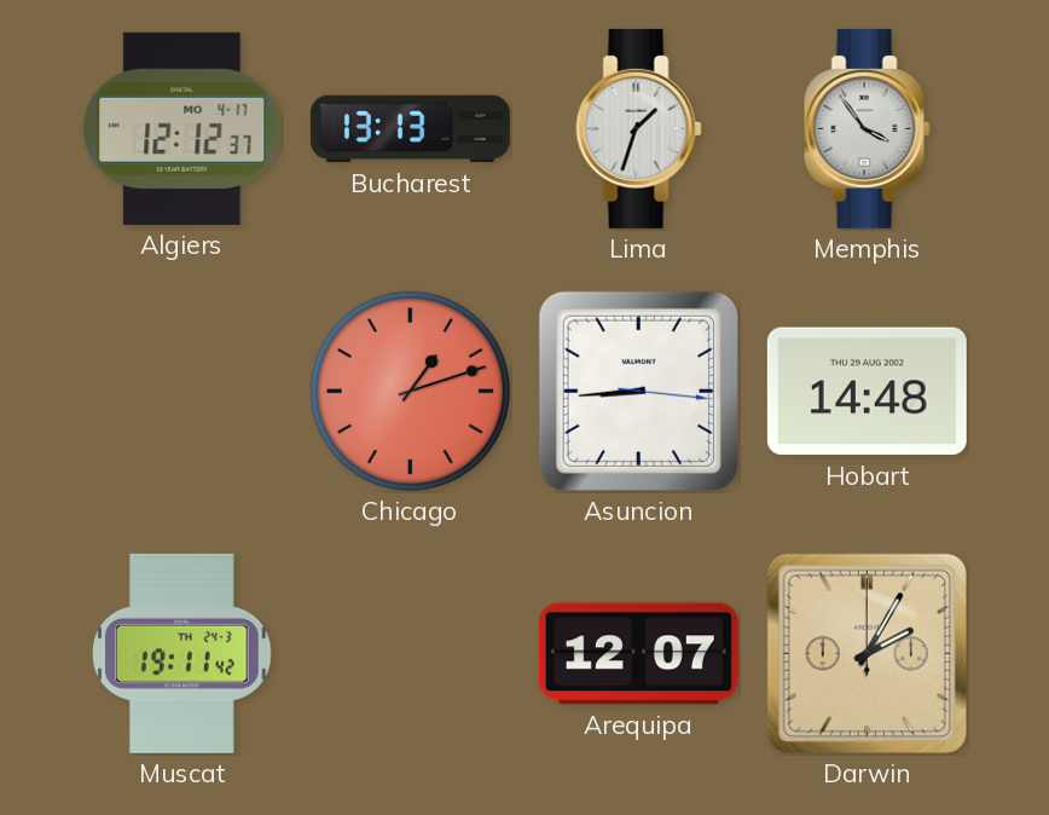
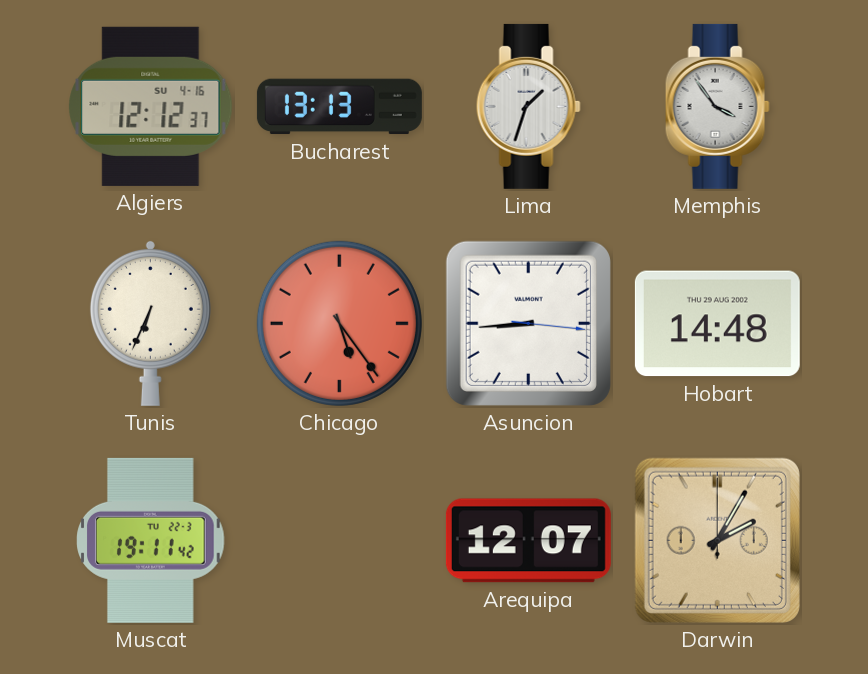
Algiers date: MO 4-17 -> SU 4-16 (151, 106)
Tunis: none -> 6:34 (150, 323)
Chicago: 1:12 -> 5:24 (339, 323)
Muscat date: TH 24-3 -> TU 22-3 (151, 540)
